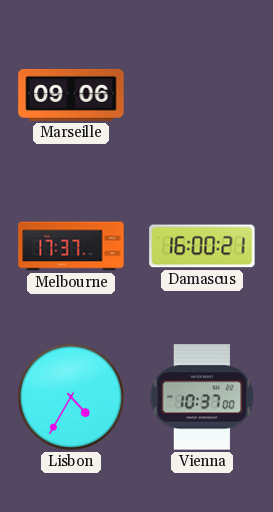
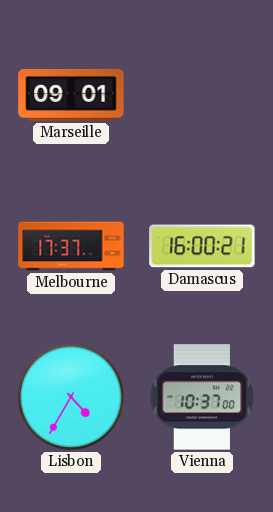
Marseille: 09:06 -> 09:01 (71, 95)
